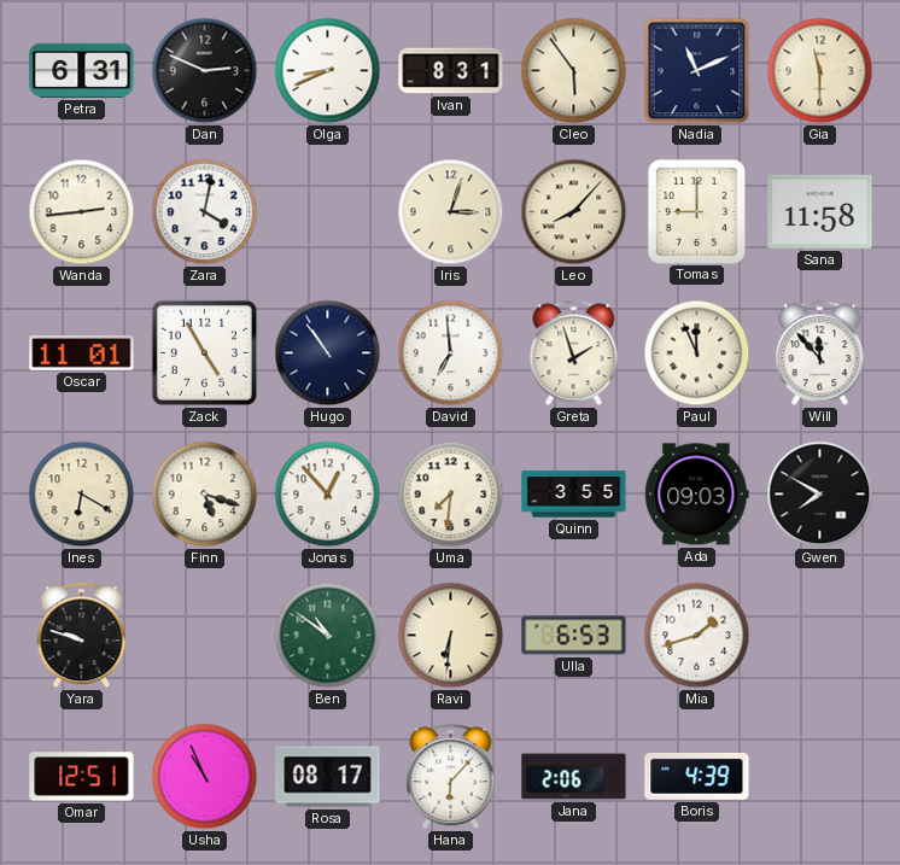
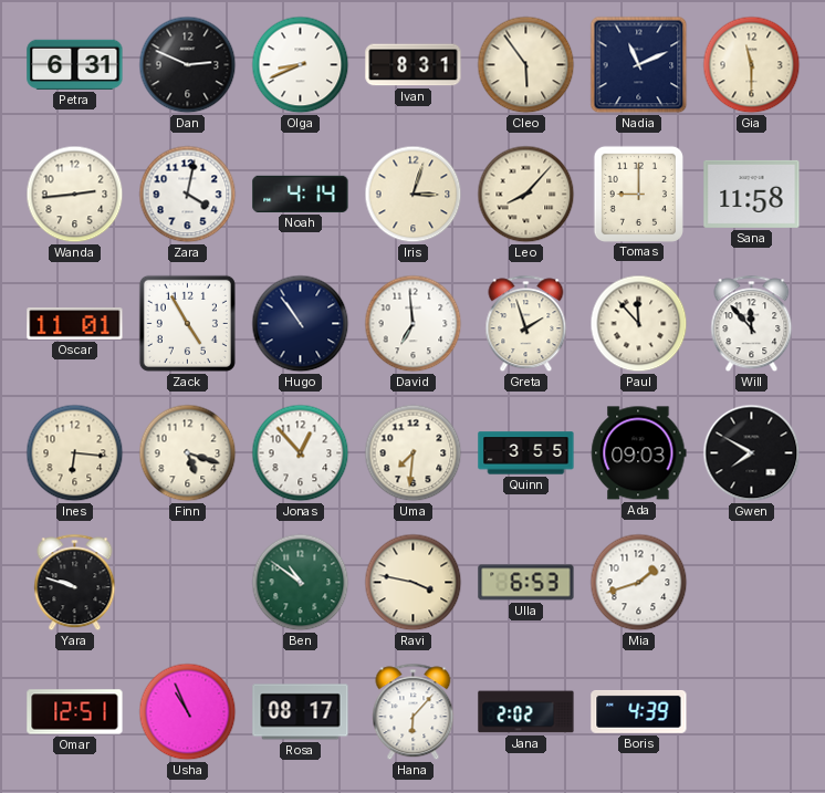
Noah: none -> 4:14 (301, 194)
Paul: 11:56 -> 11:53 (639, 324)
Ines: 6:20 -> 6:16 (75, 453)
Ravi: 6:31 -> 3:47 (414, 583)
Jana: 2:06 -> 2:02 (526, 712)
